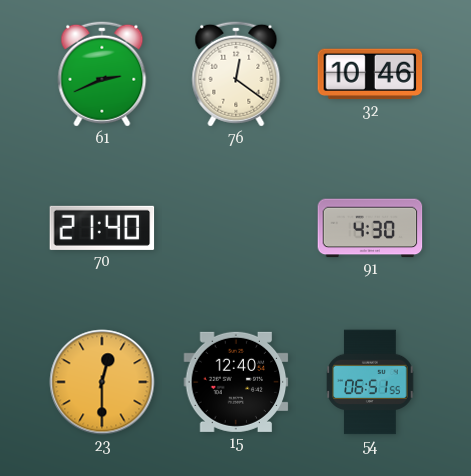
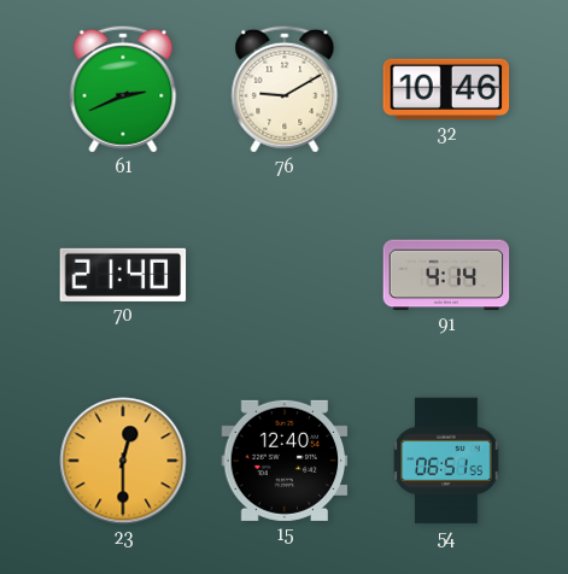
76: 12:21 -> 9:10 (285, 89)
91: 4:30 -> 4:14 (446, 275)
